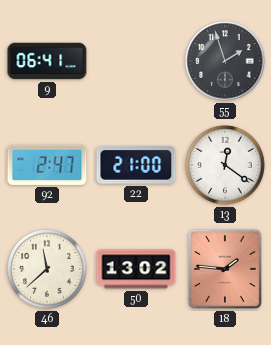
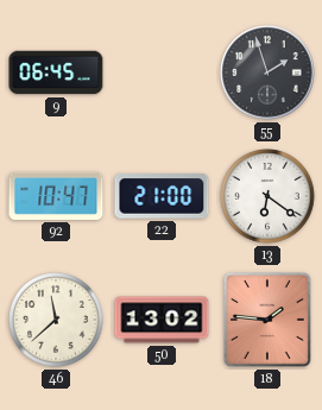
9: 06:41 -> 06:45 (56, 72)
92: 2:47 -> 10:47 (56, 196)
13: 12:21 -> 6:21 (267, 196)
